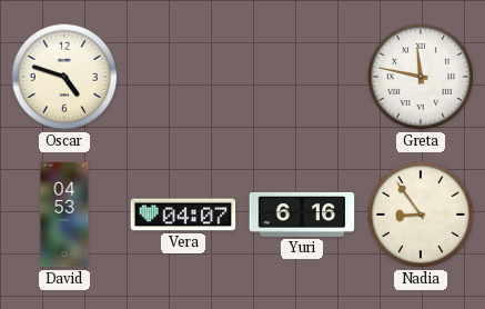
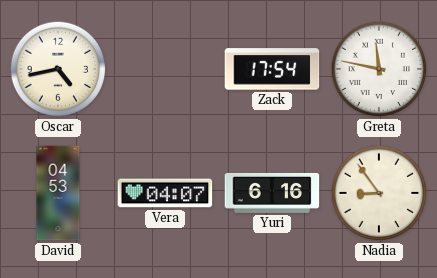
Oscar: 4:48 -> 4:43 (58, 69)
Zack: none -> 17:54 (272, 69)
